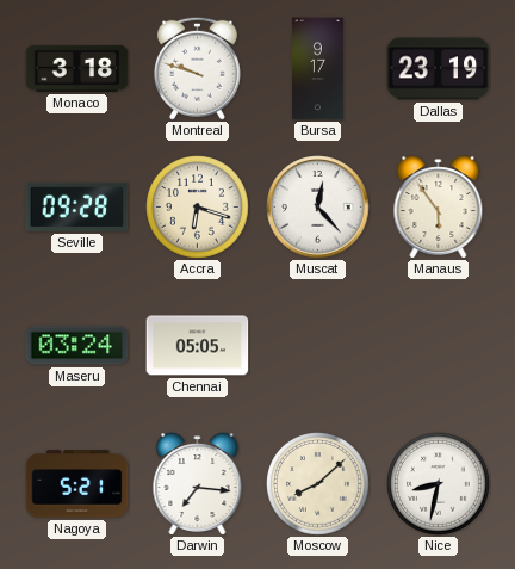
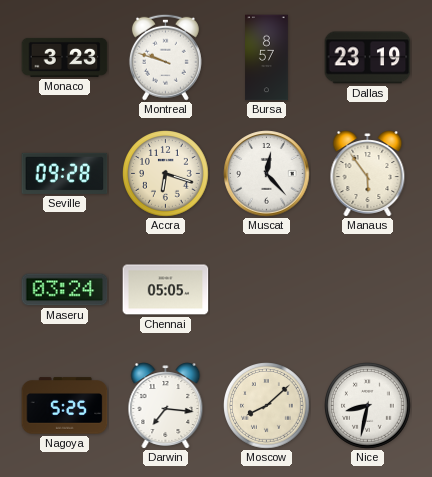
Monaco: 3:18 -> 3:23 (65, 57)
Bursa: 9:17 -> 8:57 (267, 58)
Nagoya: 5:21 -> 5:25 (65, 406)
